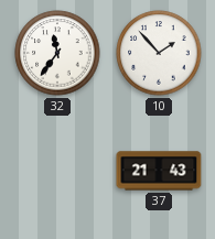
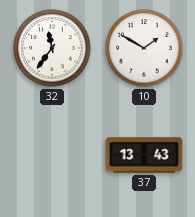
10: 1:53 -> 1:50 (144, 48)
37: 21:43 -> 13:43 (144, 155)
